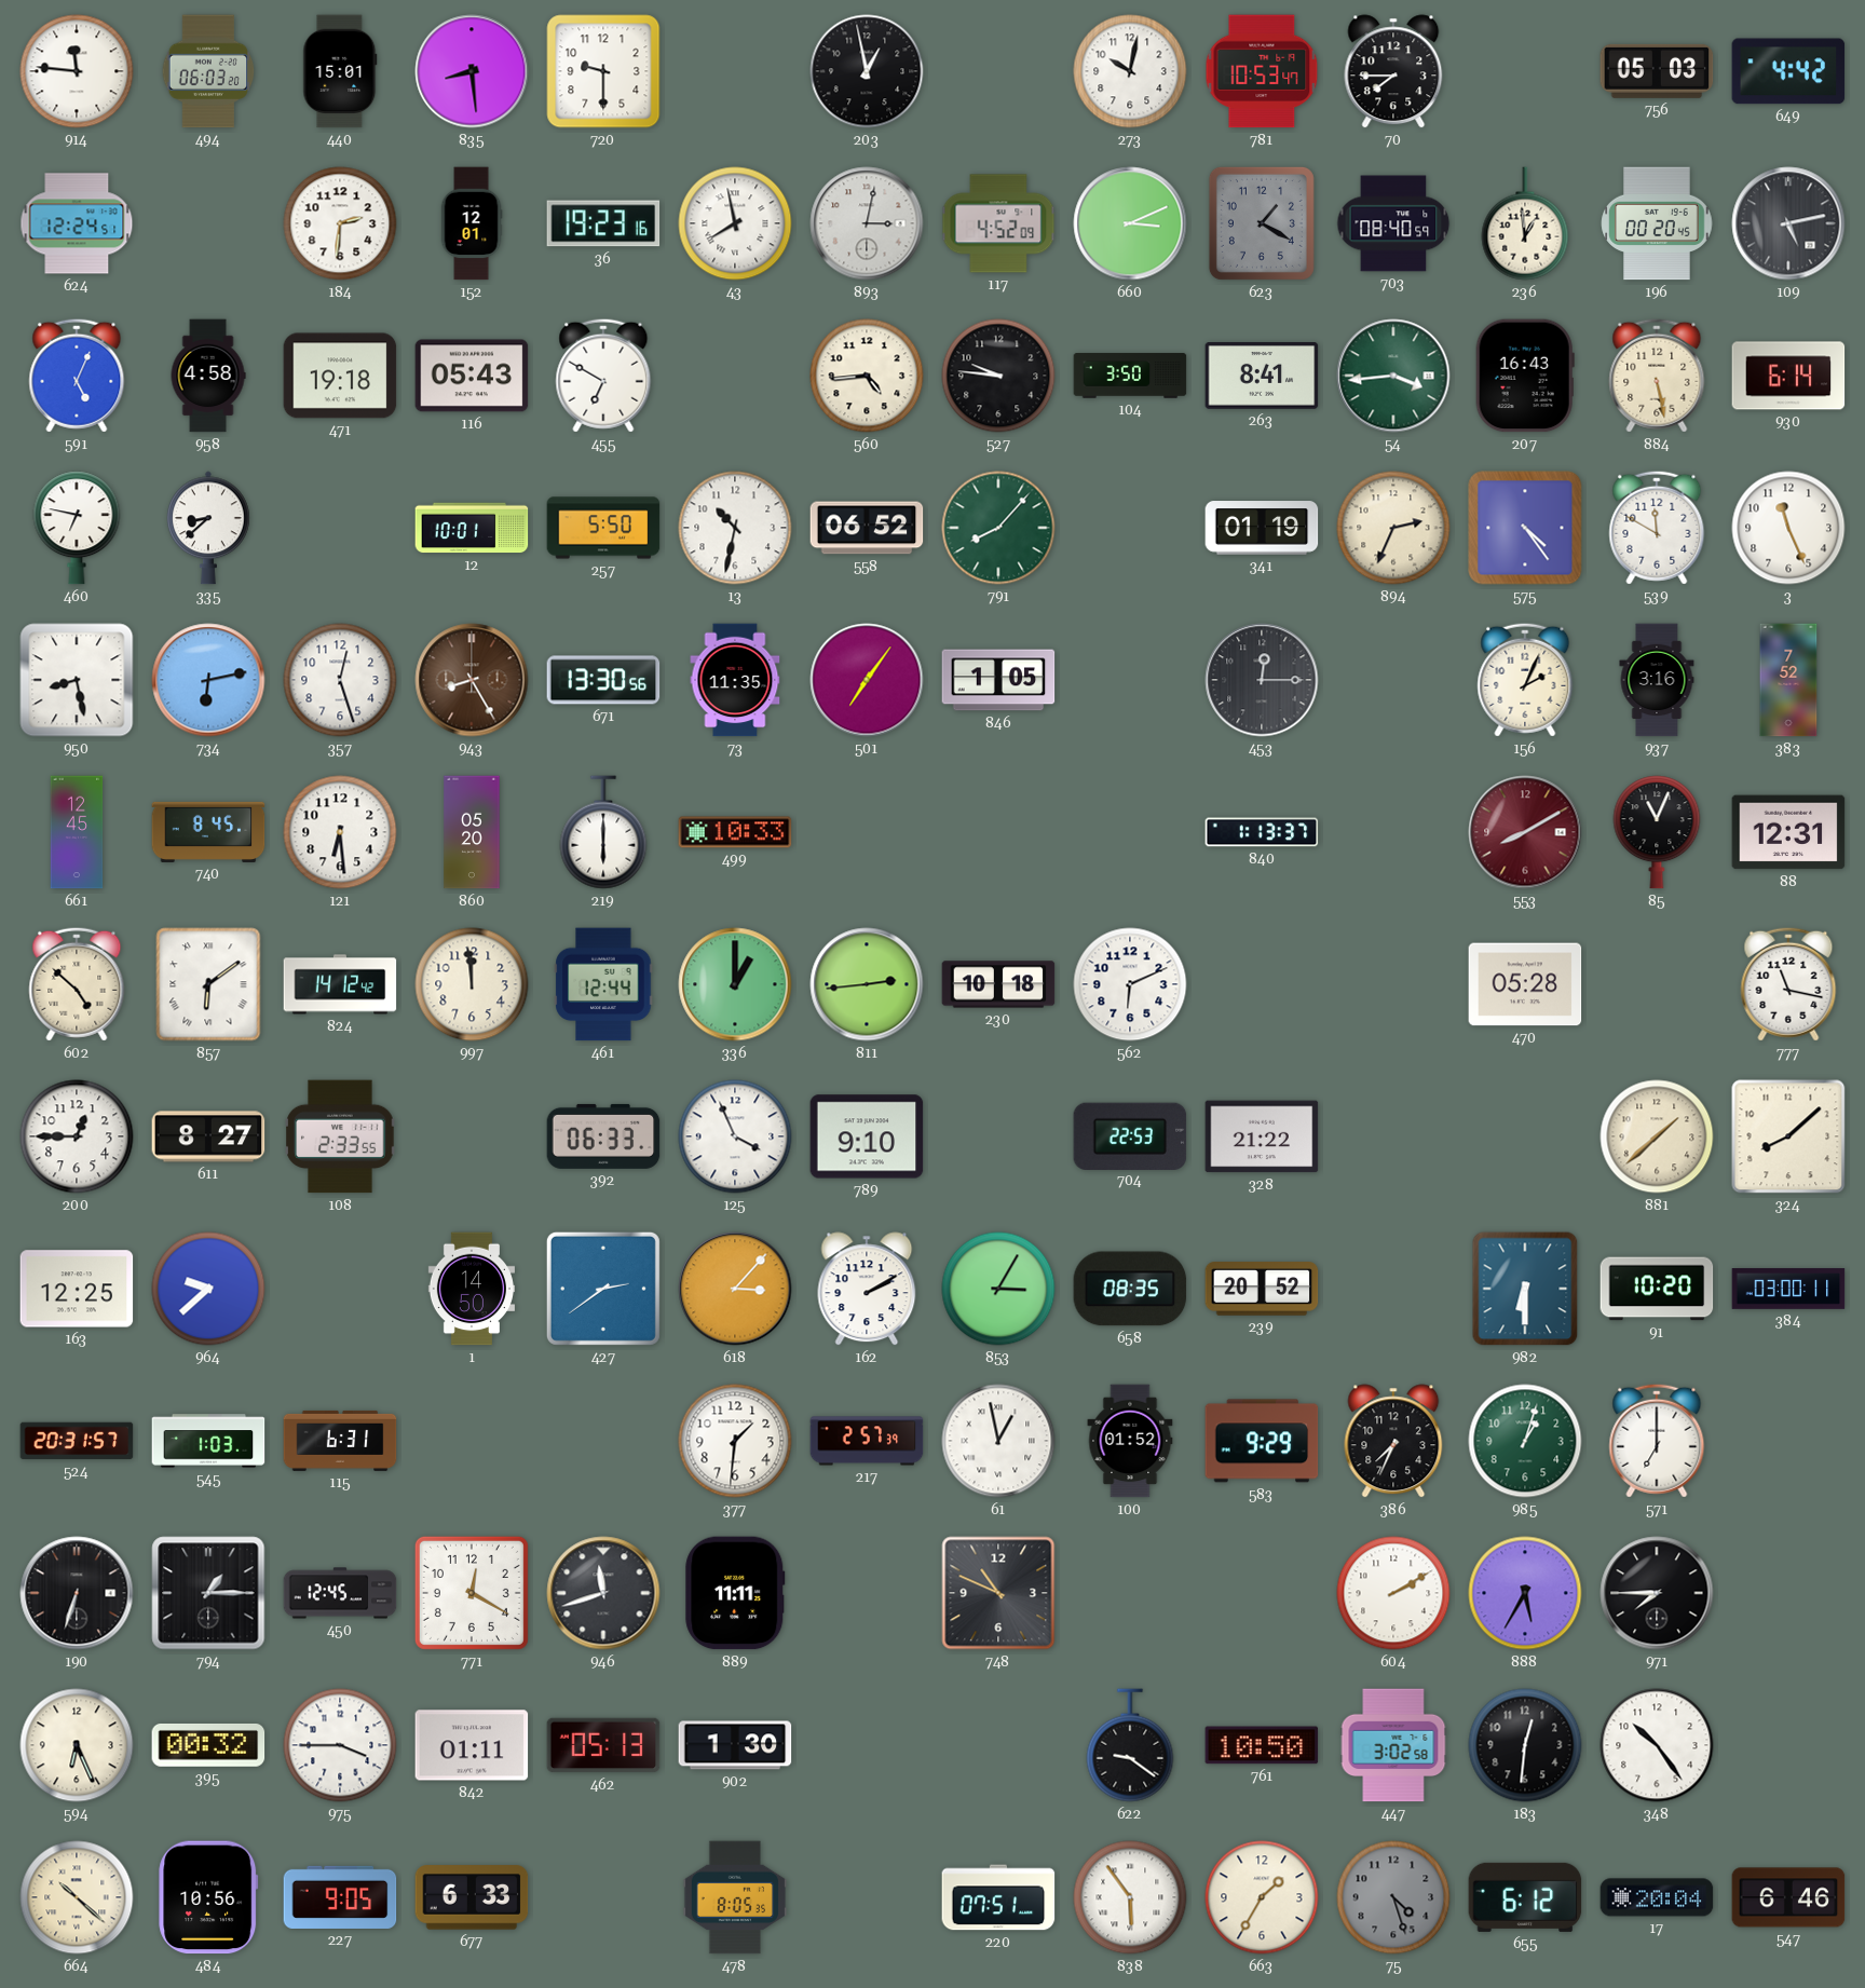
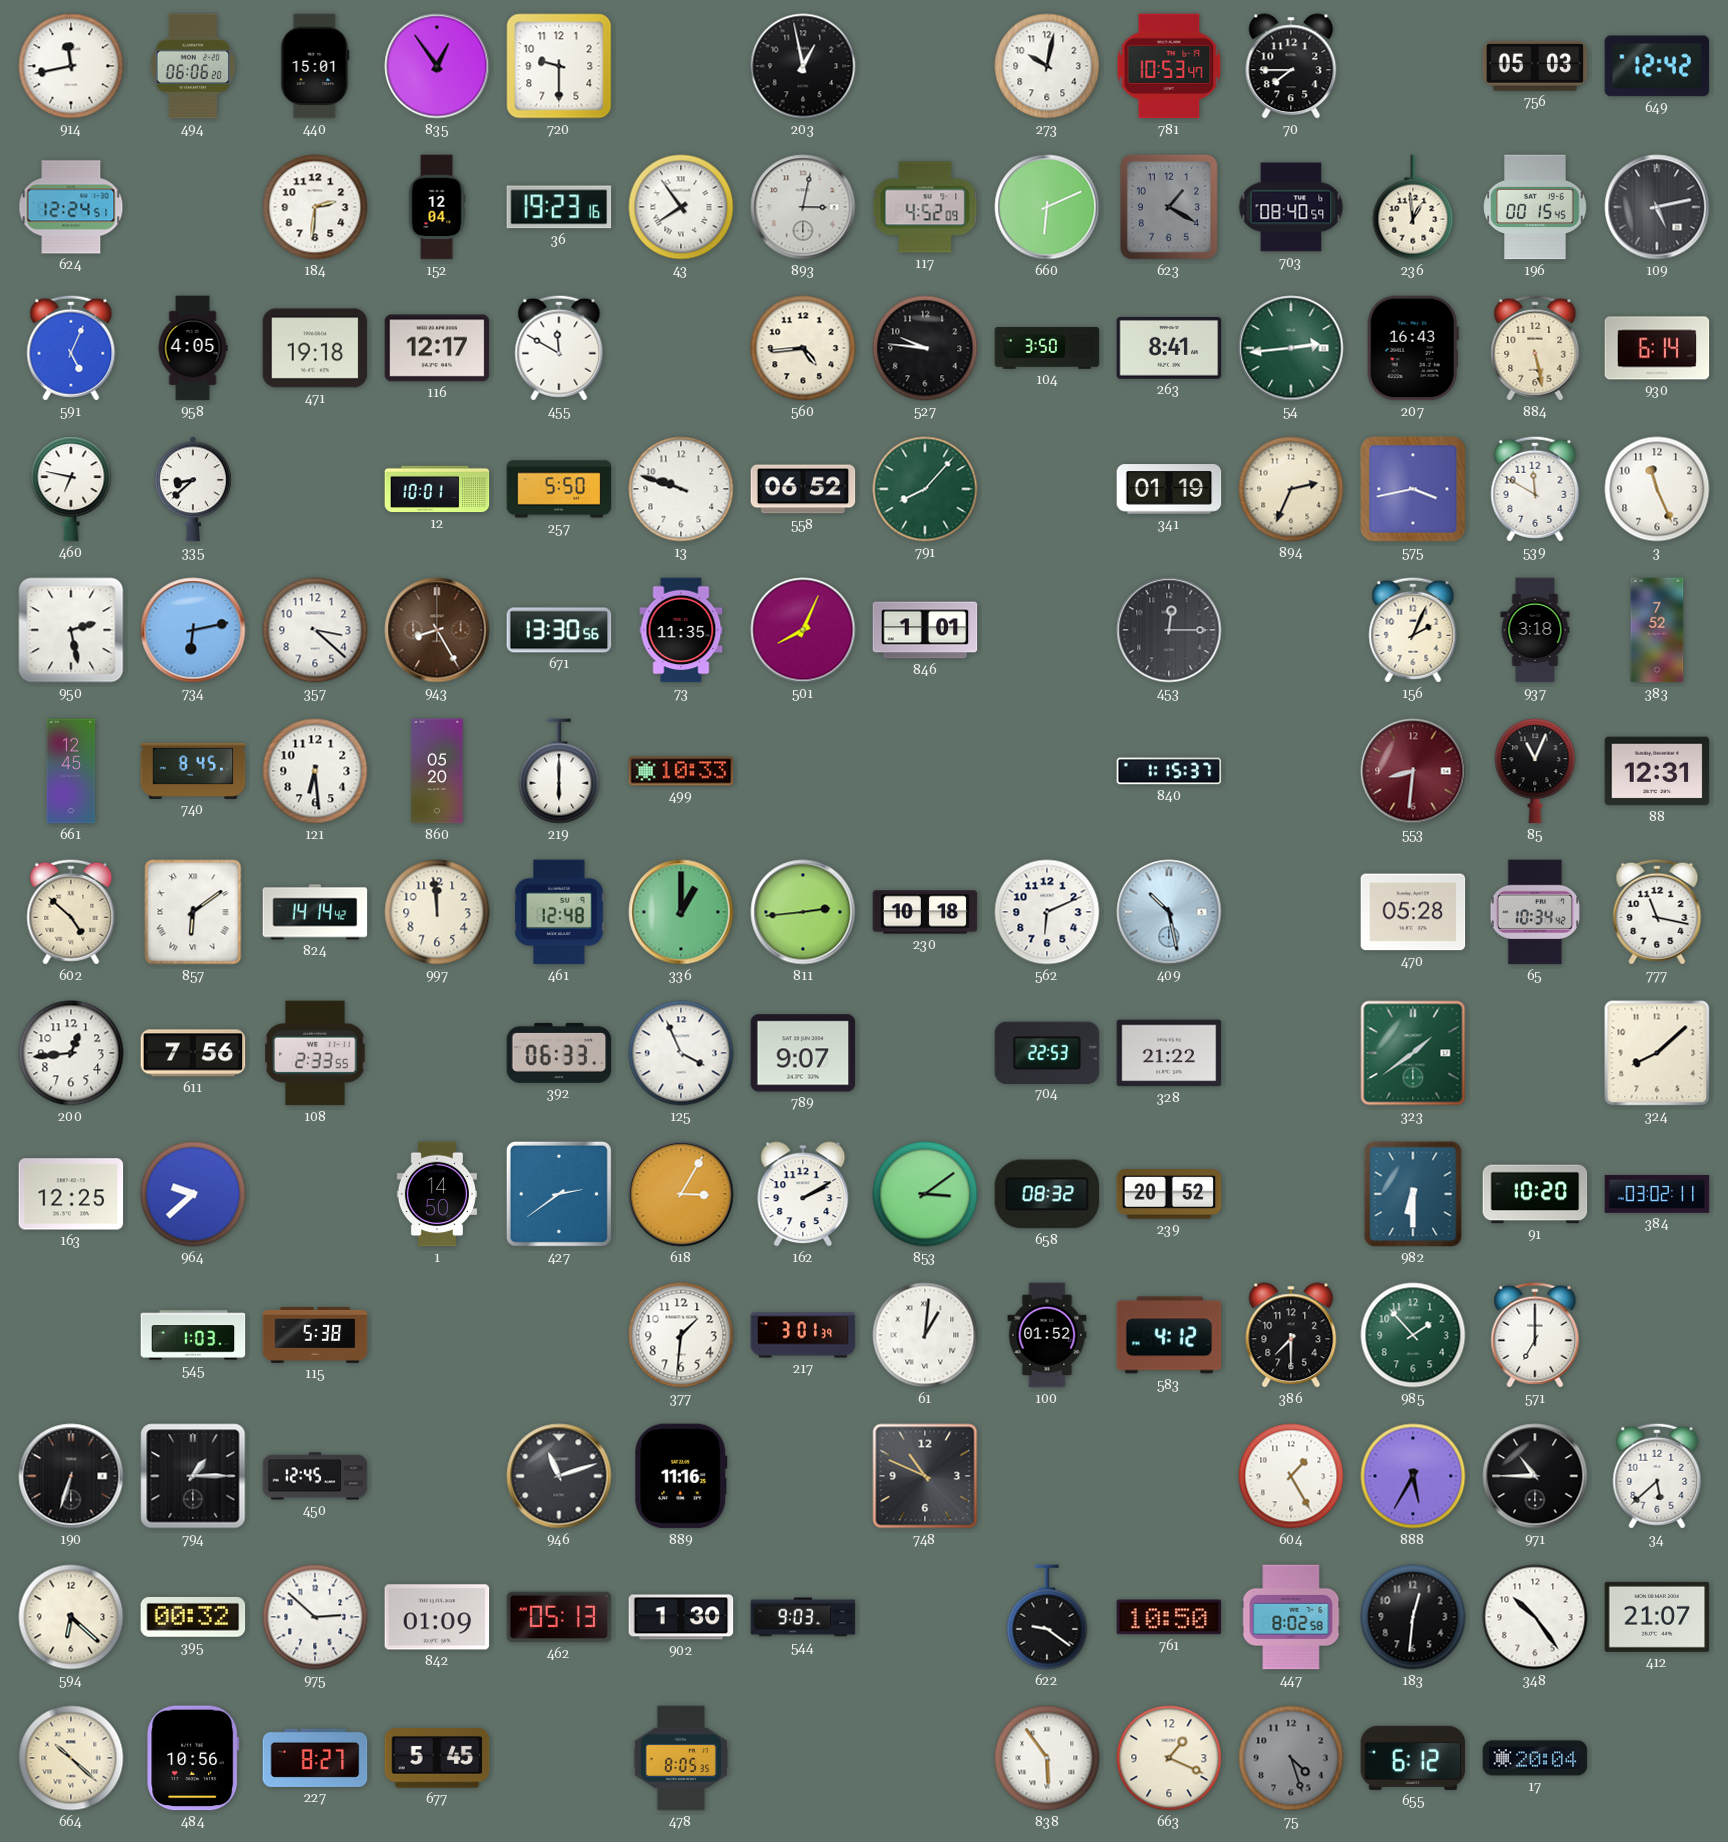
914: 11:46 -> 11:43 (71, 66)
494: 06:03 -> 06:06 (193, 66)
835: 8:29 -> 12:54 (437, 66)
649: 4:42 -> 12:42 (1657, 66)
152: 12:01 -> 12:04 (437, 207)
43: 7:58 -> 7:54 (681, 207)
660: 3:11 -> 6:11 (1047, 207)
196: 00:20 -> 00:15 (1535, 207)
958: 4:58 -> 4:05 (193, 348)
116: 05:43 -> 12:17 (437, 348)
455: 6:50 -> 11:50 (559, 348)
54: 3:44 -> 2:44 (1291, 348)
13: 10:32 -> 9:48 (681, 489)
575: 4:24 -> 3:43 (1413, 489)
950: 8:28 -> 2:28 (71, 630)
357: 12:27 -> 3:22 (315, 630)
501: 7:06 -> 8:04 (803, 630)
846: 1:05 -> 1:01 (925, 630)
937: 3:16 -> 3:18 (1535, 630)
840: 1:13 -> 1:15 (1169, 771)
553: 8:10 -> 8:31 (1413, 771)
824: 14:12 -> 14:14 (315, 912)
461: 12:44 -> 12:48 (559, 912)
409: none -> 10:28 (1169, 912)
65: none -> 10:34 (1535, 912)
200: 12:45 -> 12:44 (71, 1053)
611: 8:27 -> 7:56 (193, 1053)
789: 9:10 -> 9:07 (803, 1053)
323: none -> 1:39 (1413, 1053)
881: 1:38 -> none (1657, 1136)
618: 3:07 -> 3:05 (681, 1194)
853: 3:05 -> 3:09 (925, 1194)
658: 08:35 -> 08:32 (1047, 1194)
384: 03:00 -> 03:02 (1657, 1194)
524: 20:31 -> none (77, 1441)
115: 6:31 -> 5:38 (315, 1335)
217: 2:57 -> 3:01 (803, 1335)
61: 12:58 -> 1:01 (925, 1335)
583: 9:29 -> 4:12 (1169, 1335)
386: 7:34 -> 7:30 (1291, 1335)
985: 1:03 -> 1:53 (1413, 1335)
771: 12:20 -> none (472, 1593)
946: 11:42 -> 11:12 (559, 1476)
889: 11:11 -> 11:16 (681, 1476)
604: 2:10 -> 1:25 (1291, 1476)
971: 7:45 -> 10:45 (1535, 1476)
34: none -> 5:38 (1657, 1476)
594: 6:26 -> 6:22 (71, 1617)
975: 3:45 -> 2:52 (315, 1617)
842: 01:11 -> 01:09 (437, 1617)
544: none -> 9:03 (803, 1617)
447: 3:02 -> 8:02 (1291, 1617)
412: none -> 21:07 (1657, 1617)
227: 9:05 -> 8:27 (315, 1758)
677: 6:33 -> 5:45 (437, 1758)
220: 07:51 -> none (998, 1897)
663: 1:35 -> 1:19 (1169, 1758)
547: 6:46 -> none (1788, 1897)
